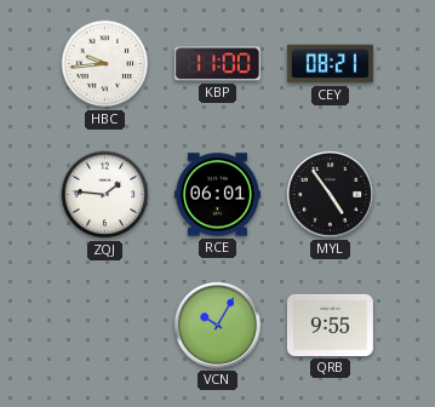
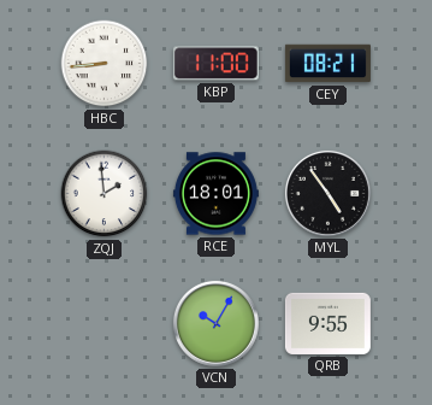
HBC: 9:44 -> 8:44 (105, 64)
ZQJ: 1:46 -> 1:59 (105, 194)
RCE: 06:01 -> 18:01 (215, 194)
